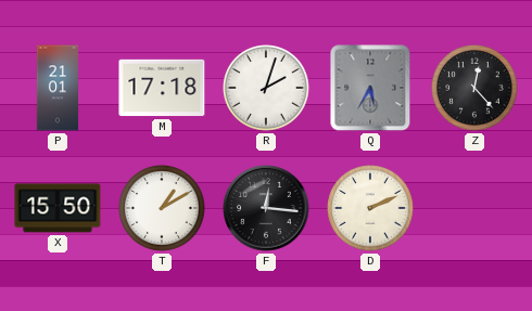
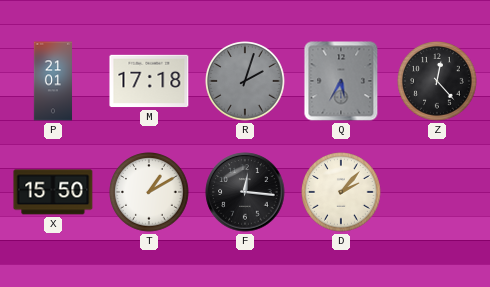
R dial: white -> grey (245, 81)
D: 2:11 -> 2:07 (341, 192)
